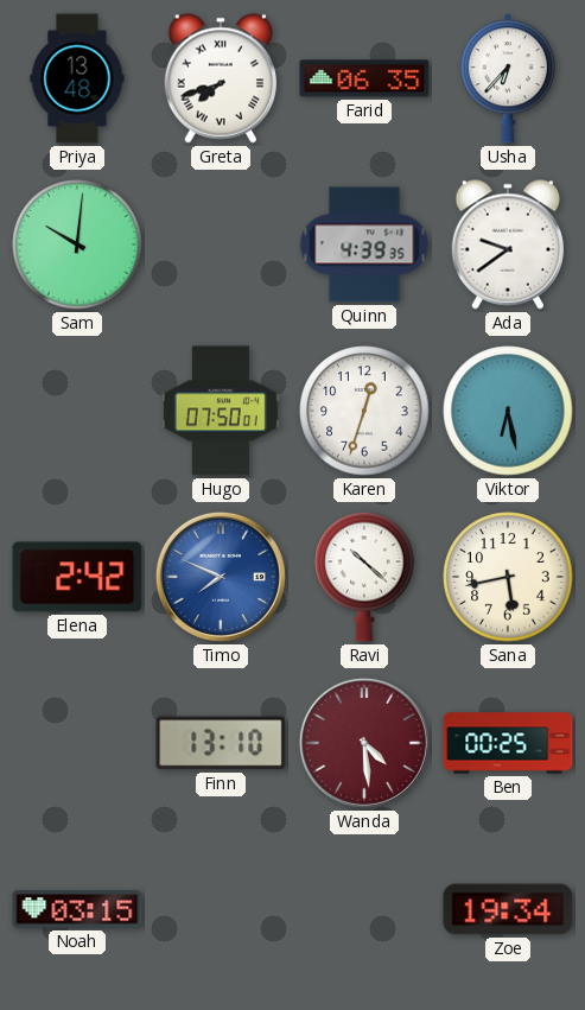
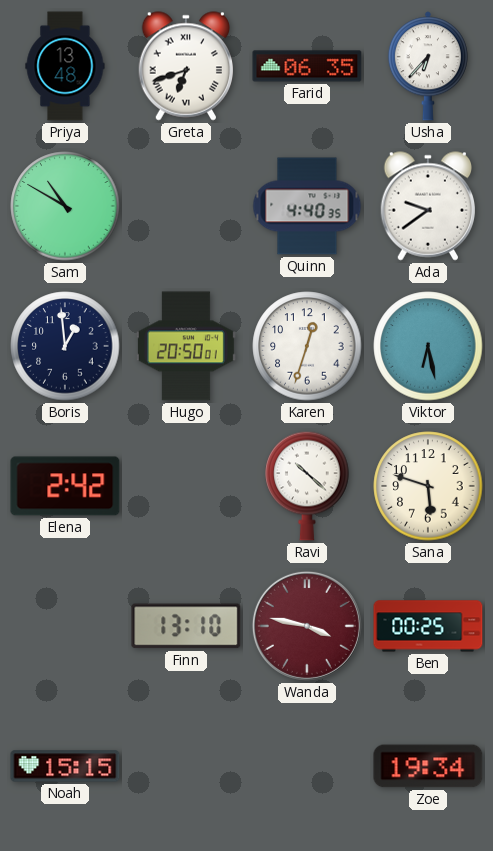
Greta: 7:42 -> 6:42 (185, 66)
Sam: 10:01 -> 10:50 (65, 206)
Quinn: 4:39 -> 4:40 (307, 206)
Boris: none -> 12:59 (65, 346)
Hugo: 07:50 -> 20:50 (186, 346)
Timo: 7:49 -> none (221, 577)
Sana: 5:43 -> 5:48 (428, 486)
Wanda: 4:29 -> 3:47 (307, 626)
Noah: 03:15 -> 15:15 (65, 766)
